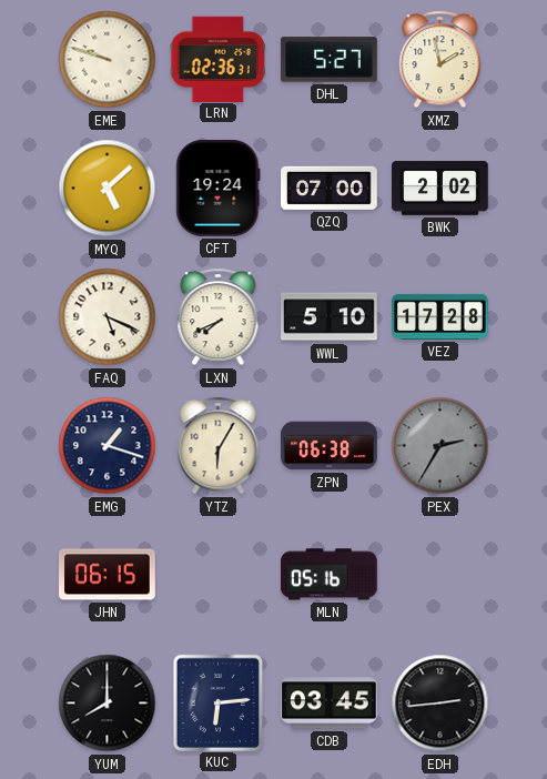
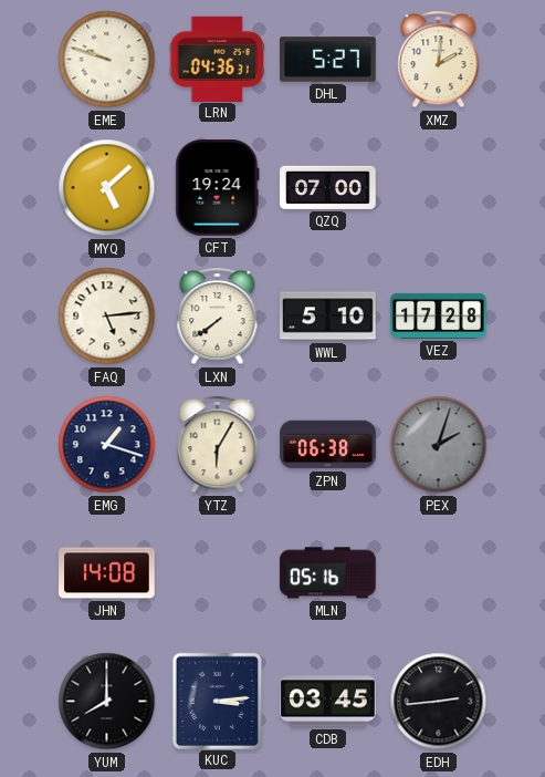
LRN: 02:36 -> 04:36 (217, 59)
XMZ: 1:58 -> 2:01 (439, 60)
BWK: 2:02 -> none (440, 189)
FAQ: 5:19 -> 5:14 (107, 317)
LXN: 7:41 -> 7:39 (218, 317)
PEX: 2:35 -> 2:03 (439, 445)
JHN: 06:15 -> 14:08 (107, 573)
KUC: 6:14 -> 3:14 (217, 701)
